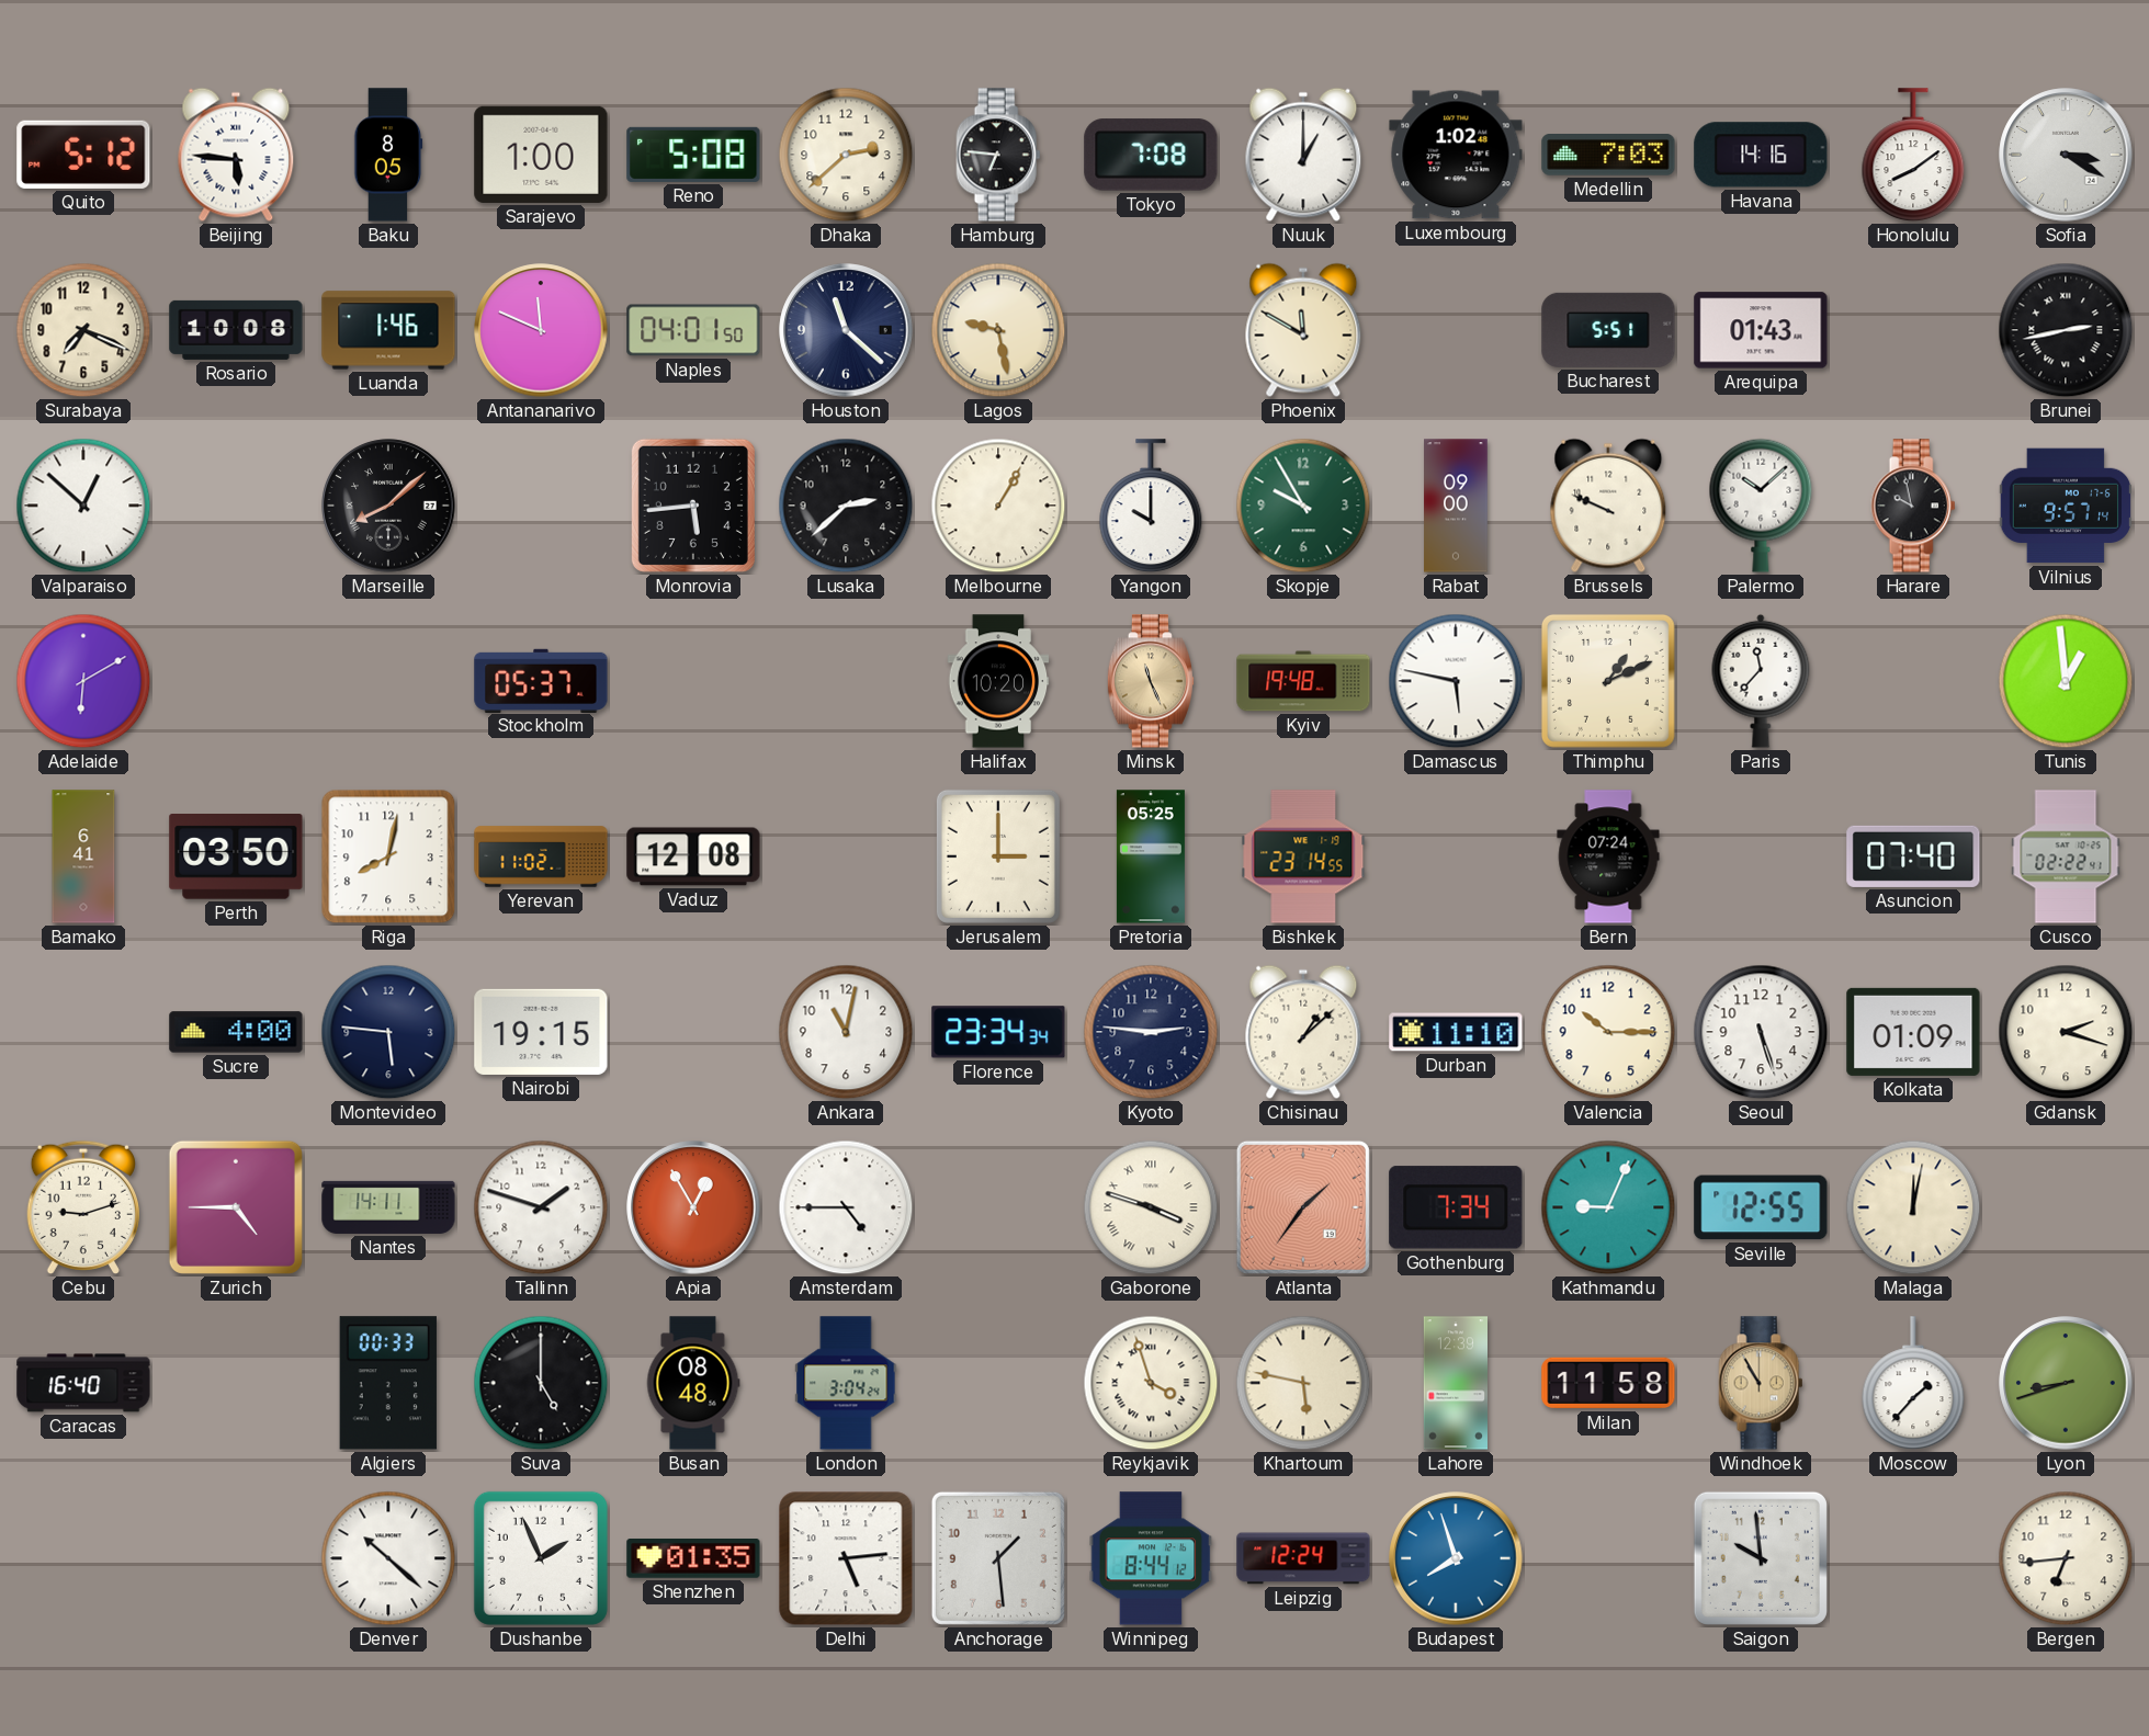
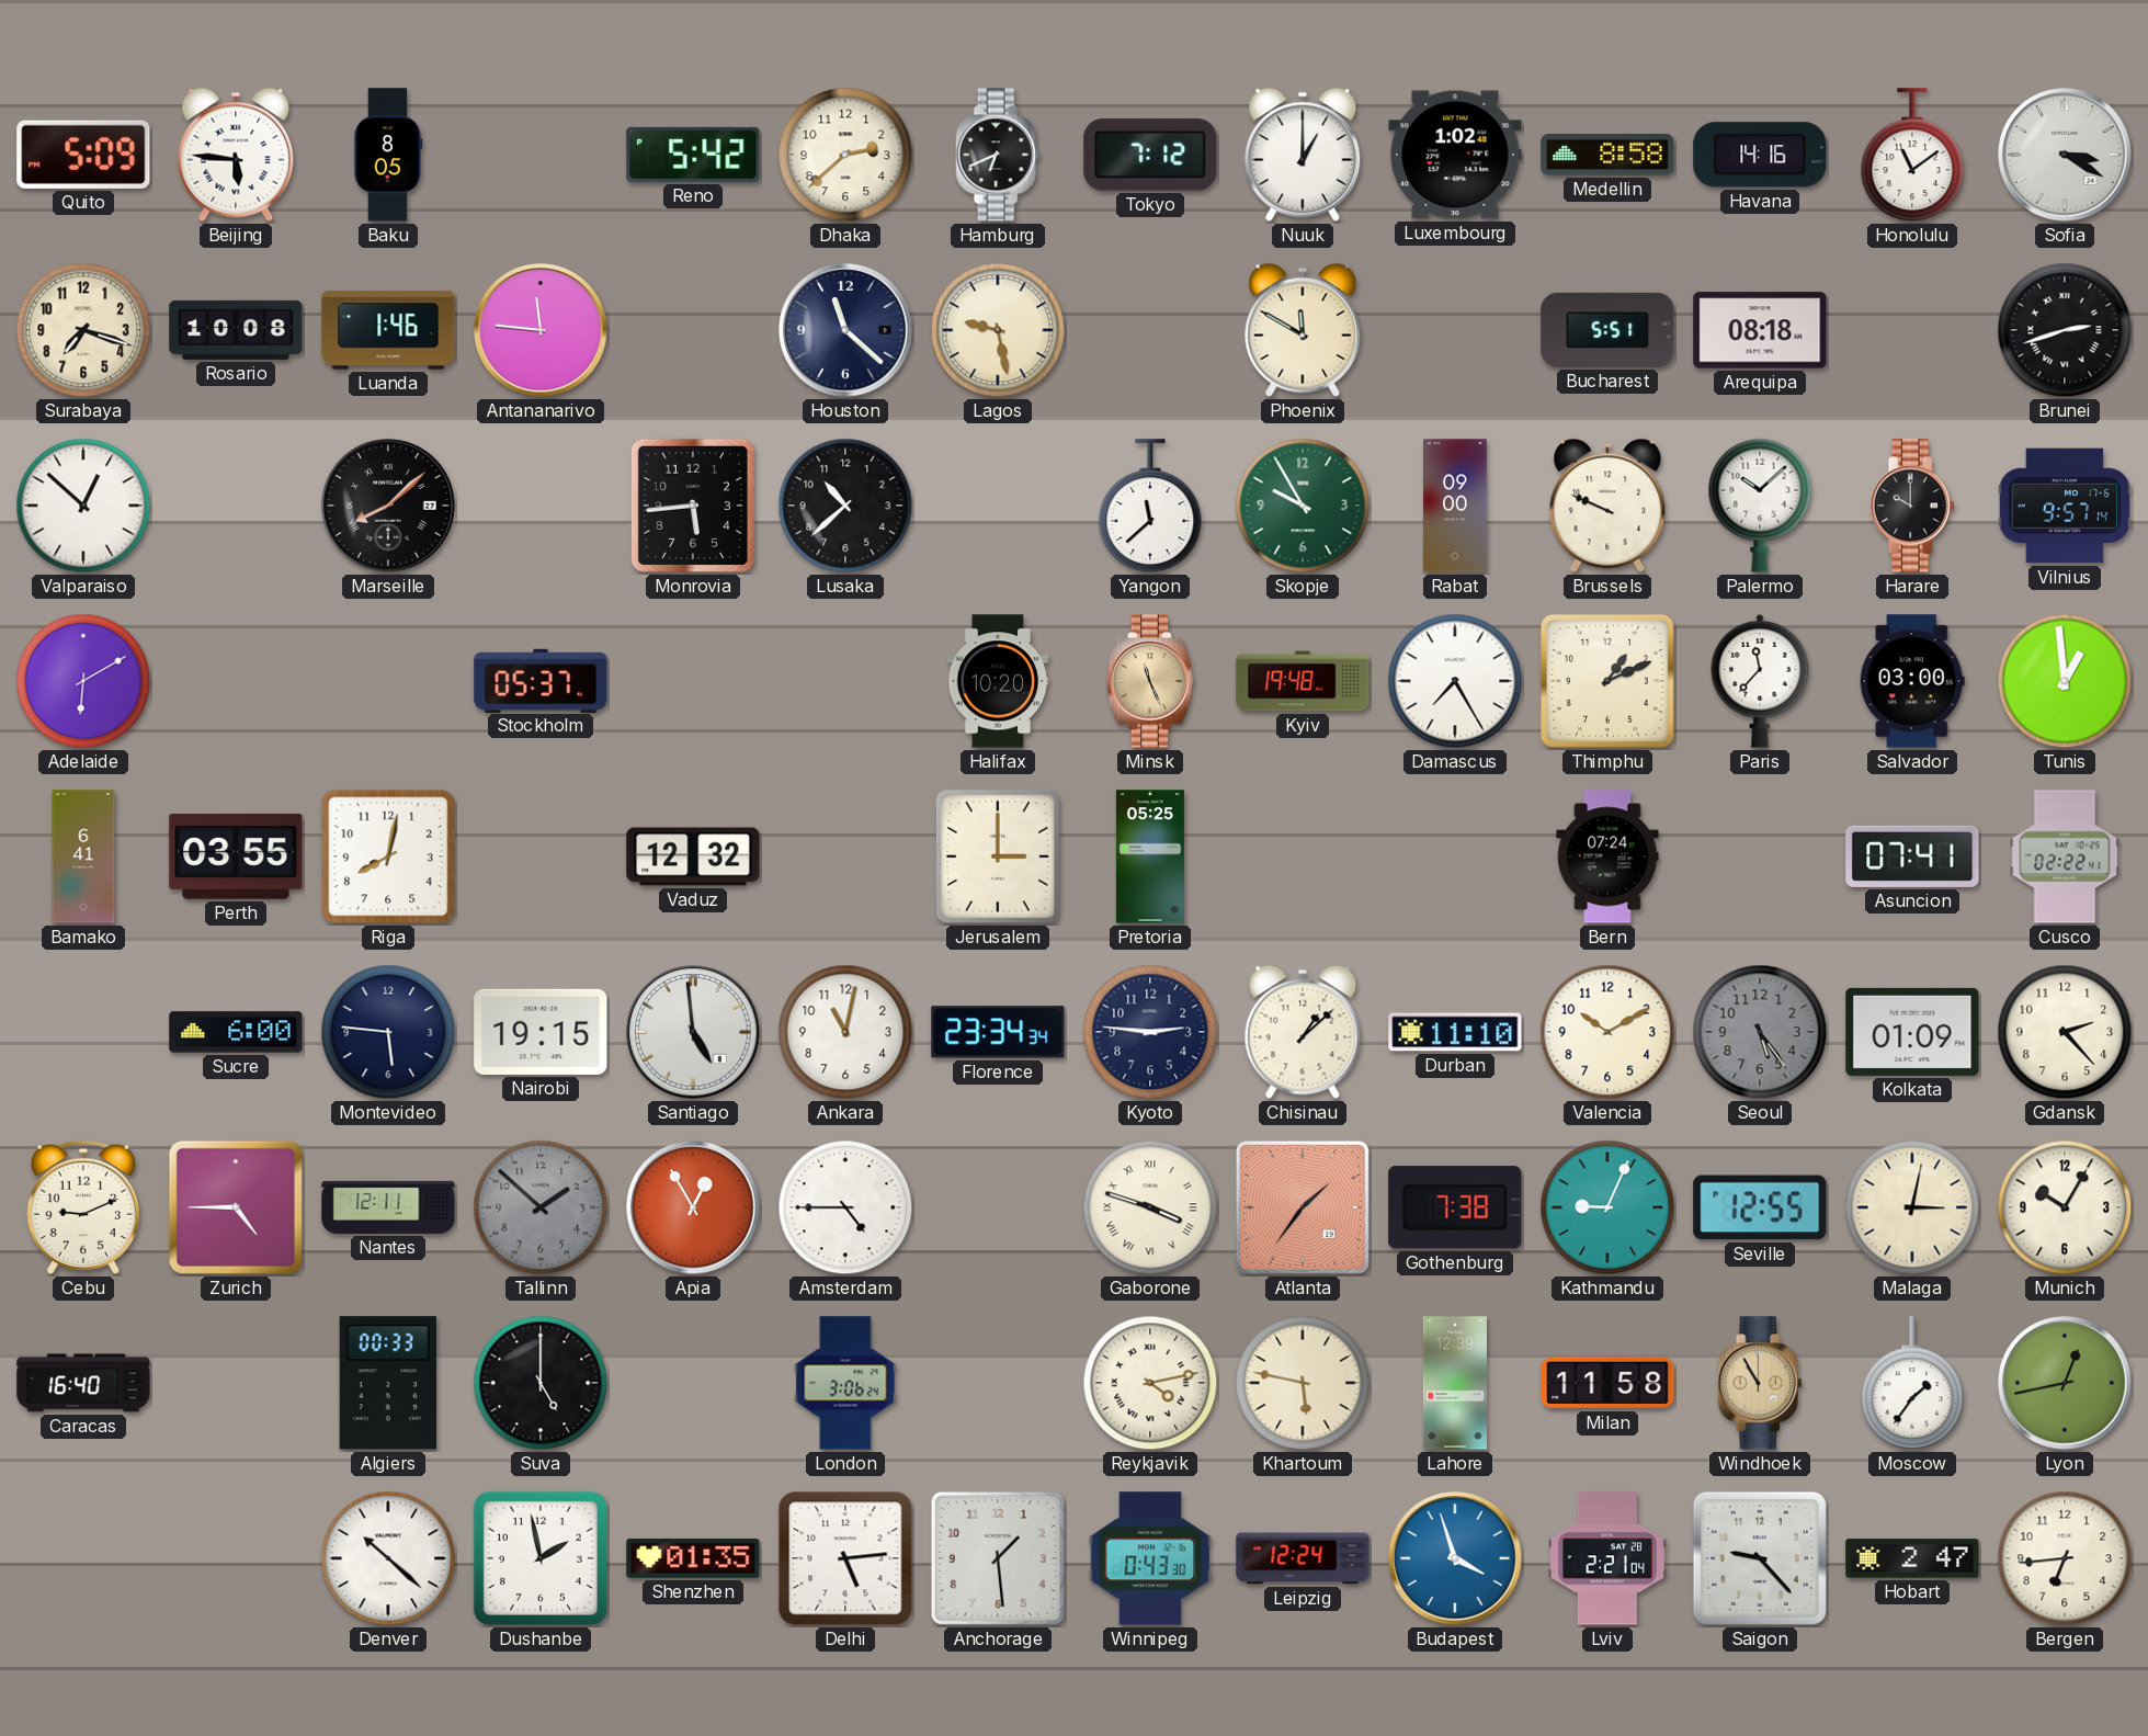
Quito: 5:12 -> 5:09 (83, 155)
Sarajevo: 1:00 -> none (541, 155)
Reno: 5:08 -> 5:42 (693, 155)
Hamburg: 6:46 -> 6:41 (998, 155)
Tokyo: 7:08 -> 7:12 (1150, 155)
Medellin: 7:03 -> 8:58 (1607, 156)
Honolulu: 8:09 -> 11:09 (1912, 156)
Surabaya: 7:19 -> 7:18 (83, 330)
Antananarivo: 11:49 -> 11:46 (541, 330)
Naples: 04:01 -> none (693, 330)
Arequipa: 01:43 -> 08:18 (1760, 330)
Brunei: 2:43 -> 2:42 (2065, 330)
Lusaka: 2:38 -> 10:38 (845, 506)
Melbourne: 1:05 -> none (998, 506)
Yangon: 10:00 -> 11:38 (1150, 507)
Harare: 9:58 -> 10:00 (1912, 506)
Damascus: 5:47 -> 7:25 (1455, 681)
Salvador: none -> 03:00 (1912, 681)
Perth: 03:50 -> 03:55 (236, 858)
Yerevan: 11:02 -> none (541, 856)
Vaduz: 12:08 -> 12:32 (693, 856)
Bishkek: 23:14 -> none (1303, 856)
Asuncion: 07:40 -> 07:41 (1912, 856)
Sucre: 4:00 -> 6:00 (236, 1032)
Santiago: none -> 4:59 (693, 1032)
Valencia: 10:15 -> 10:10 (1607, 1032)
Seoul: 5:27 -> 5:24 (1760, 1032)
Seoul dial: white -> grey (1760, 1032)
Gdansk: 2:18 -> 2:23 (2065, 1032)
Cebu: 9:12 -> 9:11 (82, 1207)
Nantes: 14:11 -> 12:11 (388, 1207)
Tallinn: 1:48 -> 1:52 (541, 1207)
Tallinn dial: white -> grey (541, 1207)
Gothenburg: 7:34 -> 7:38 (1455, 1207)
Malaga: 12:02 -> 3:02 (1912, 1207)
Munich: none -> 10:05 (2065, 1207)
Busan: 08:48 -> none (693, 1383)
London: 3:04 -> 3:06 (845, 1383)
Reykjavik: 3:57 -> 4:13 (1150, 1383)
Moscow: 1:37 -> 1:36 (1912, 1384)
Lyon: 8:42 -> 12:43 (2065, 1383)
Dushanbe: 1:56 -> 1:58 (541, 1558)
Winnipeg: 8:44 -> 0:43 (1150, 1558)
Budapest: 7:57 -> 3:57 (1455, 1558)
Lviv: none -> 2:21 (1609, 1558)
Saigon: 9:59 -> 9:23 (1760, 1558)
Hobart: none -> 2:47 (1912, 1558)
